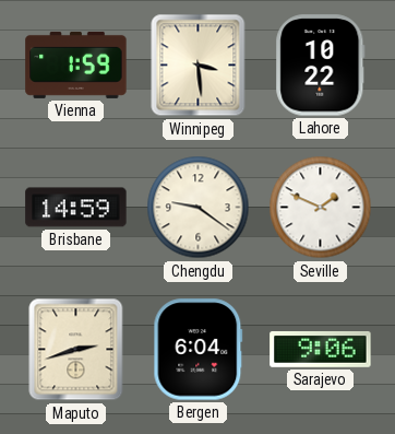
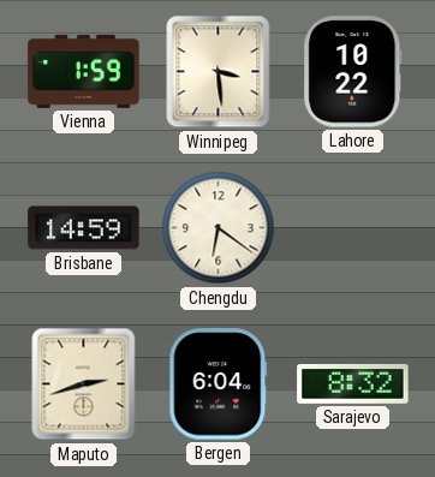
Chengdu: 9:21 -> 6:21 (219, 228)
Seville: 1:49 -> none (321, 208)
Sarajevo: 9:06 -> 8:32 (353, 384)
